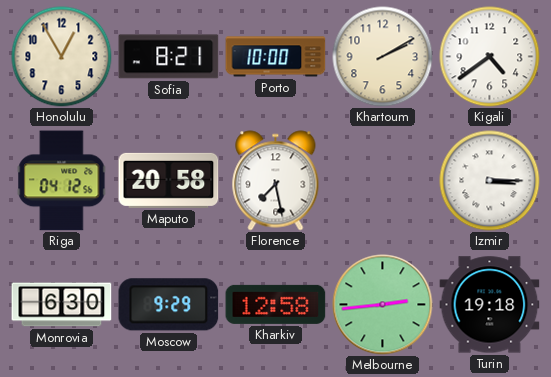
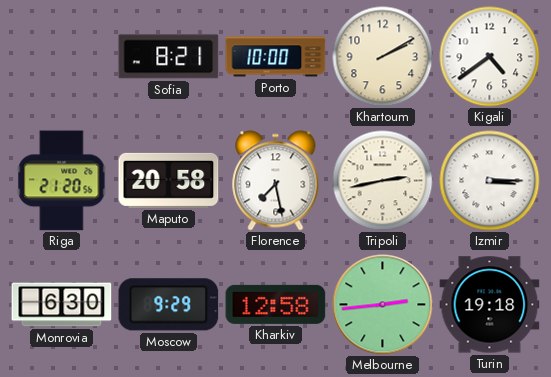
Honolulu: 12:55 -> none (62, 57)
Riga: 04:12 -> 21:20 (62, 181)
Tripoli: none -> 2:43 (383, 181)
